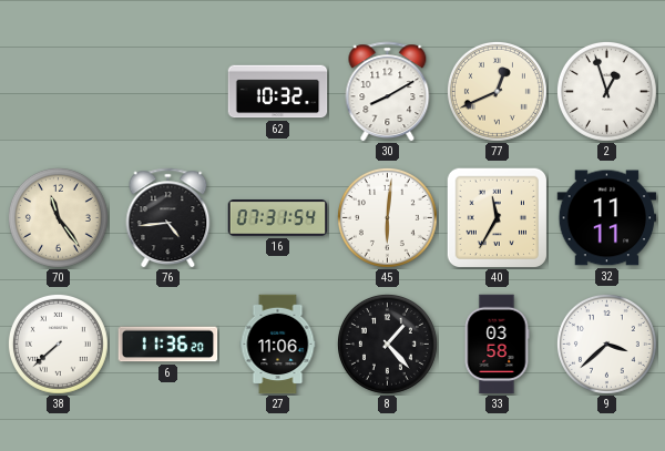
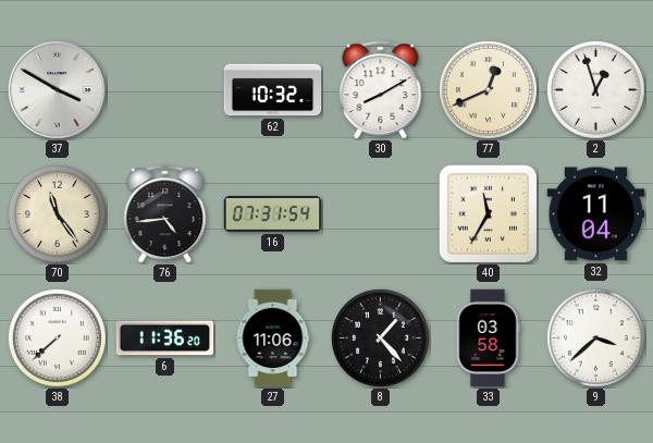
37: none -> 3:50 (57, 89)
45: 6:01 -> none (387, 217)
32: 11:11 -> 11:04 (596, 214)
